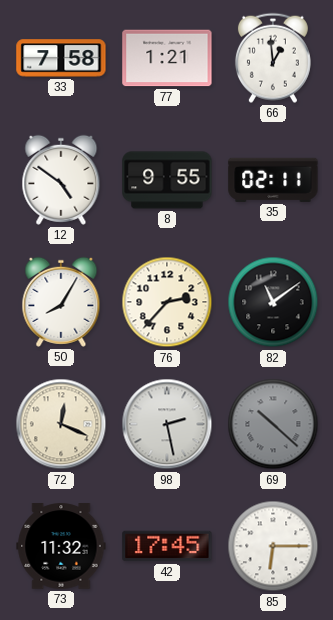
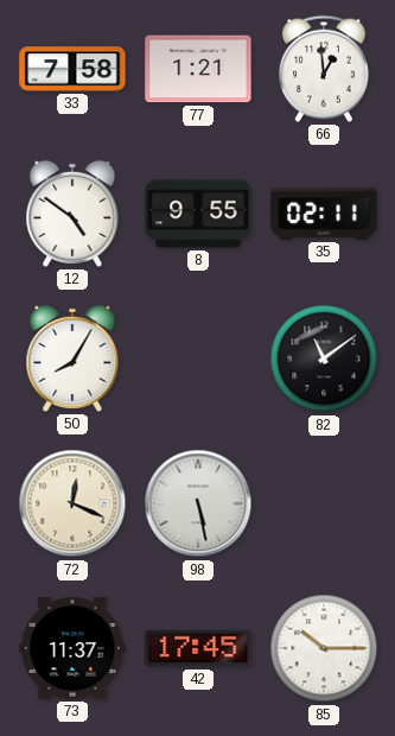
76: 2:37 -> none (167, 302)
98: 2:28 -> 5:28 (198, 503)
69: 10:22 -> none (273, 424)
73: 11:32 -> 11:37 (72, 648)
85: 6:15 -> 10:15 (324, 648)
